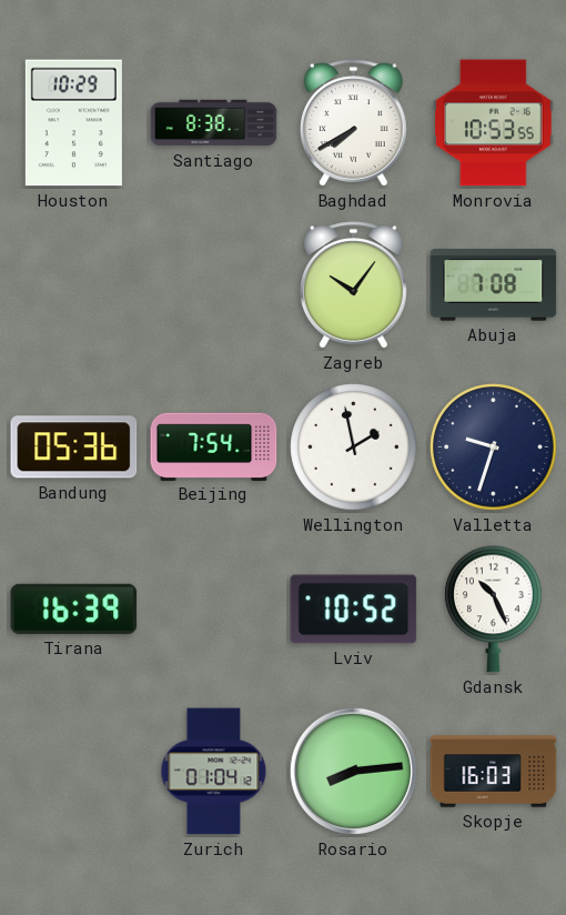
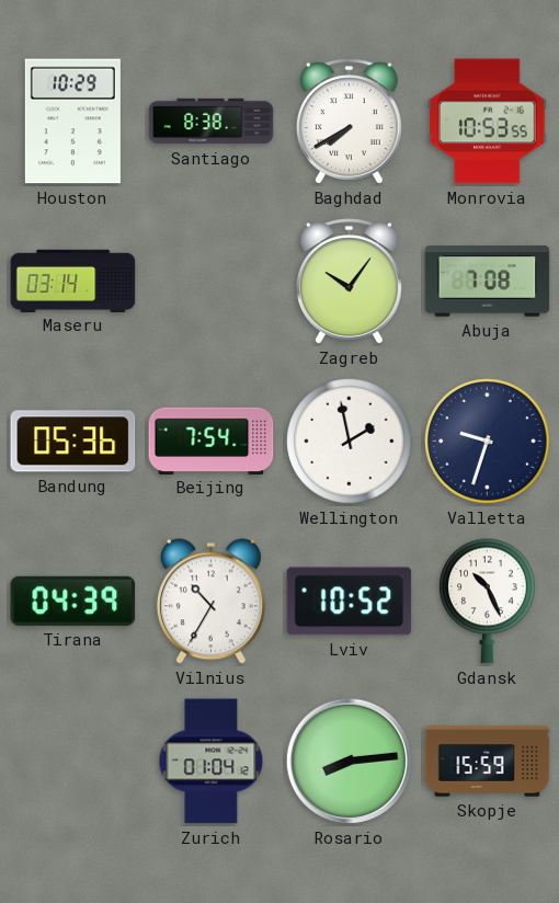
Maseru: none -> 03:14 (73, 281)
Tirana: 16:39 -> 04:39 (73, 601)
Vilnius: none -> 10:35 (210, 602)
Skopje: 16:03 -> 15:59 (488, 762)
